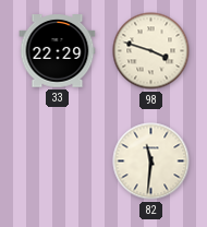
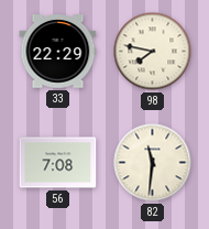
98: 3:48 -> 7:47 (153, 52)
56: none -> 7:08 (58, 163)
